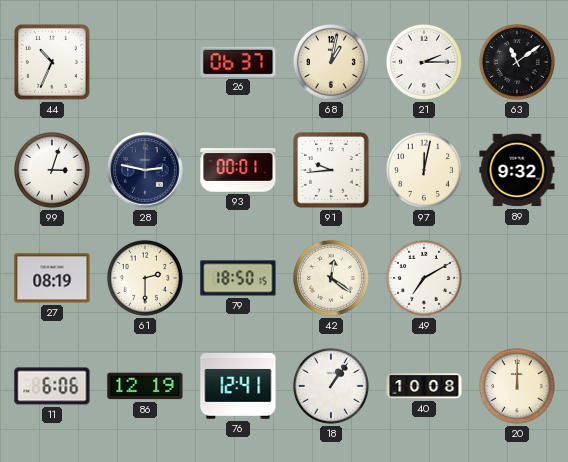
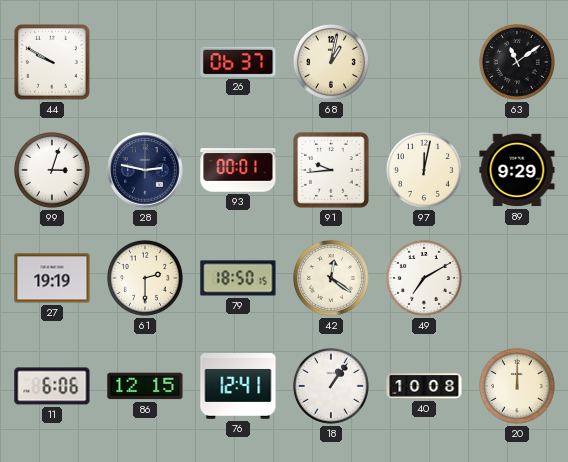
44: 10:34 -> 9:50 (52, 62)
21: 2:15 -> none (424, 62)
89: 9:32 -> 9:29 (517, 170)
27: 08:19 -> 19:19 (52, 278)
86: 12:19 -> 12:15 (145, 386)
